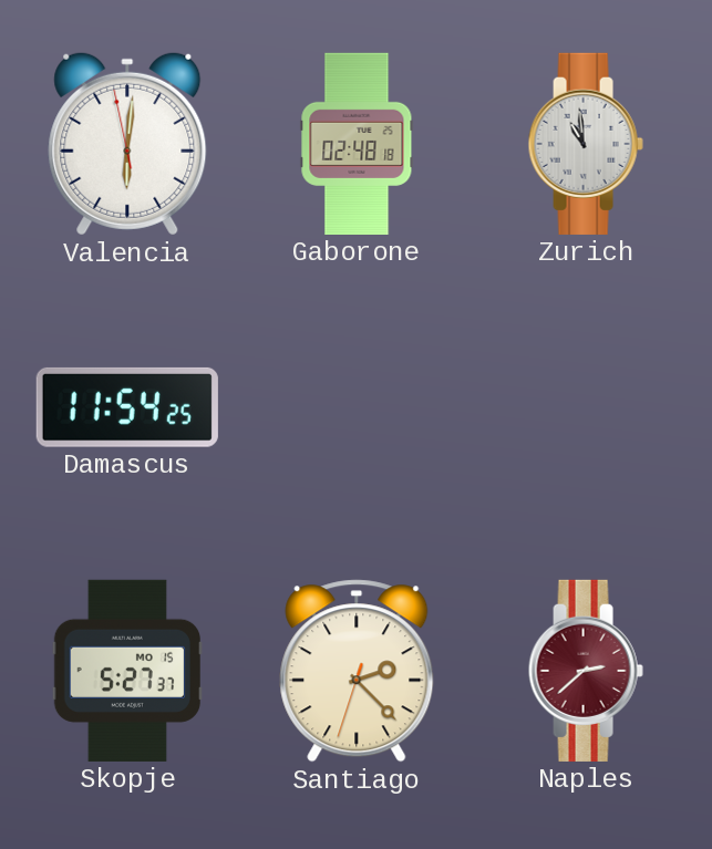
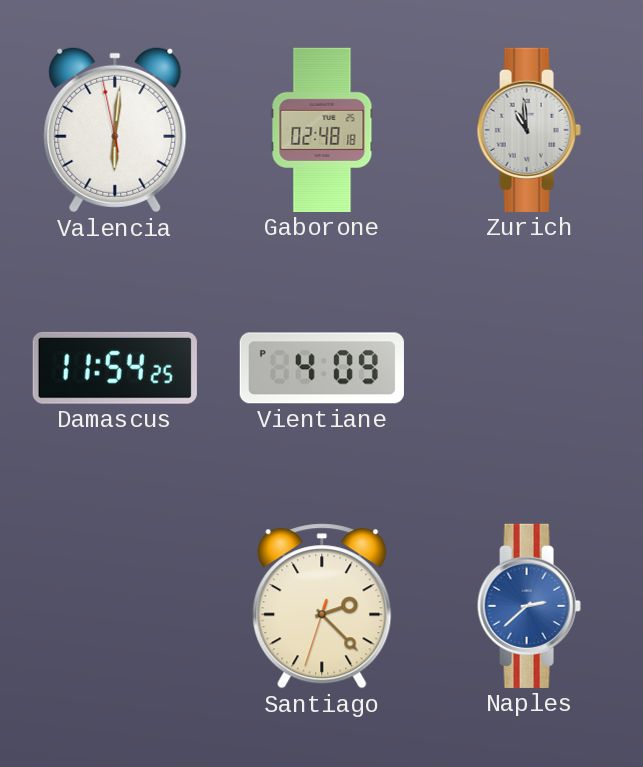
Vientiane: none -> 4:09 (322, 368)
Skopje: 5:27 -> none (126, 671)
Naples dial: burgundy -> blue (529, 606)
